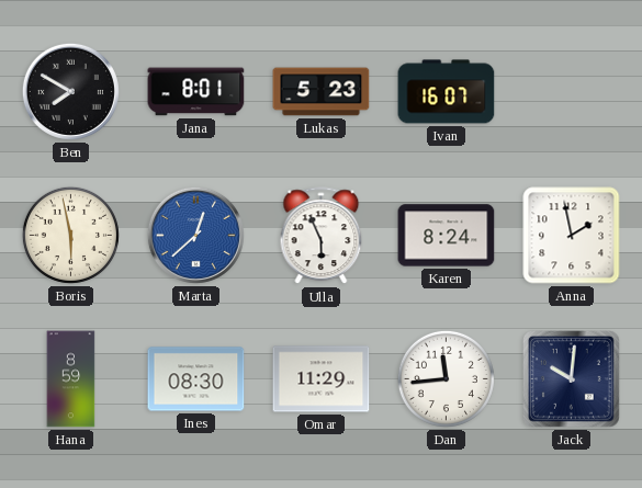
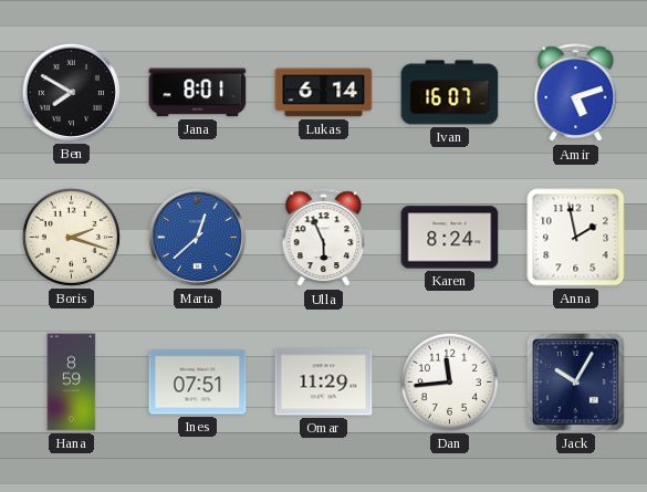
Lukas: 5:23 -> 6:14 (324, 93)
Amir: none -> 5:12 (576, 93)
Boris: 5:58 -> 2:18 (71, 237)
Ines: 08:30 -> 07:51 (198, 383)
Jack: 10:01 -> 10:05 (576, 383)
